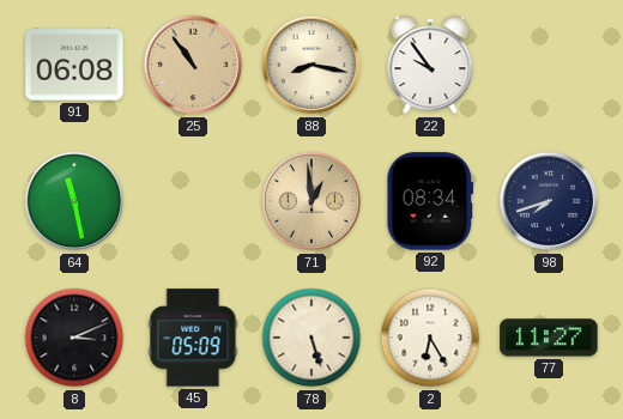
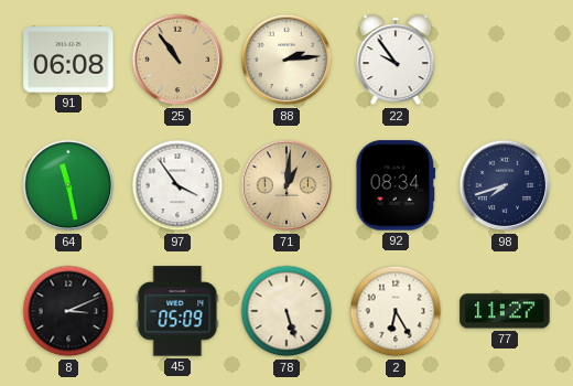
88: 8:17 -> 2:14 (286, 60)
97: none -> 3:54 (177, 185)
71: 12:59 -> 1:01 (286, 185)
